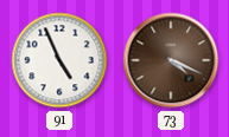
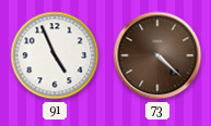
73: 4:19 -> 4:22 (157, 55)
